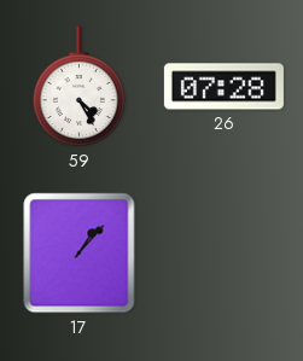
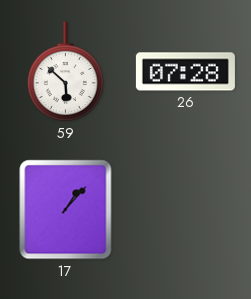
59: 4:25 -> 5:52 (65, 72)
